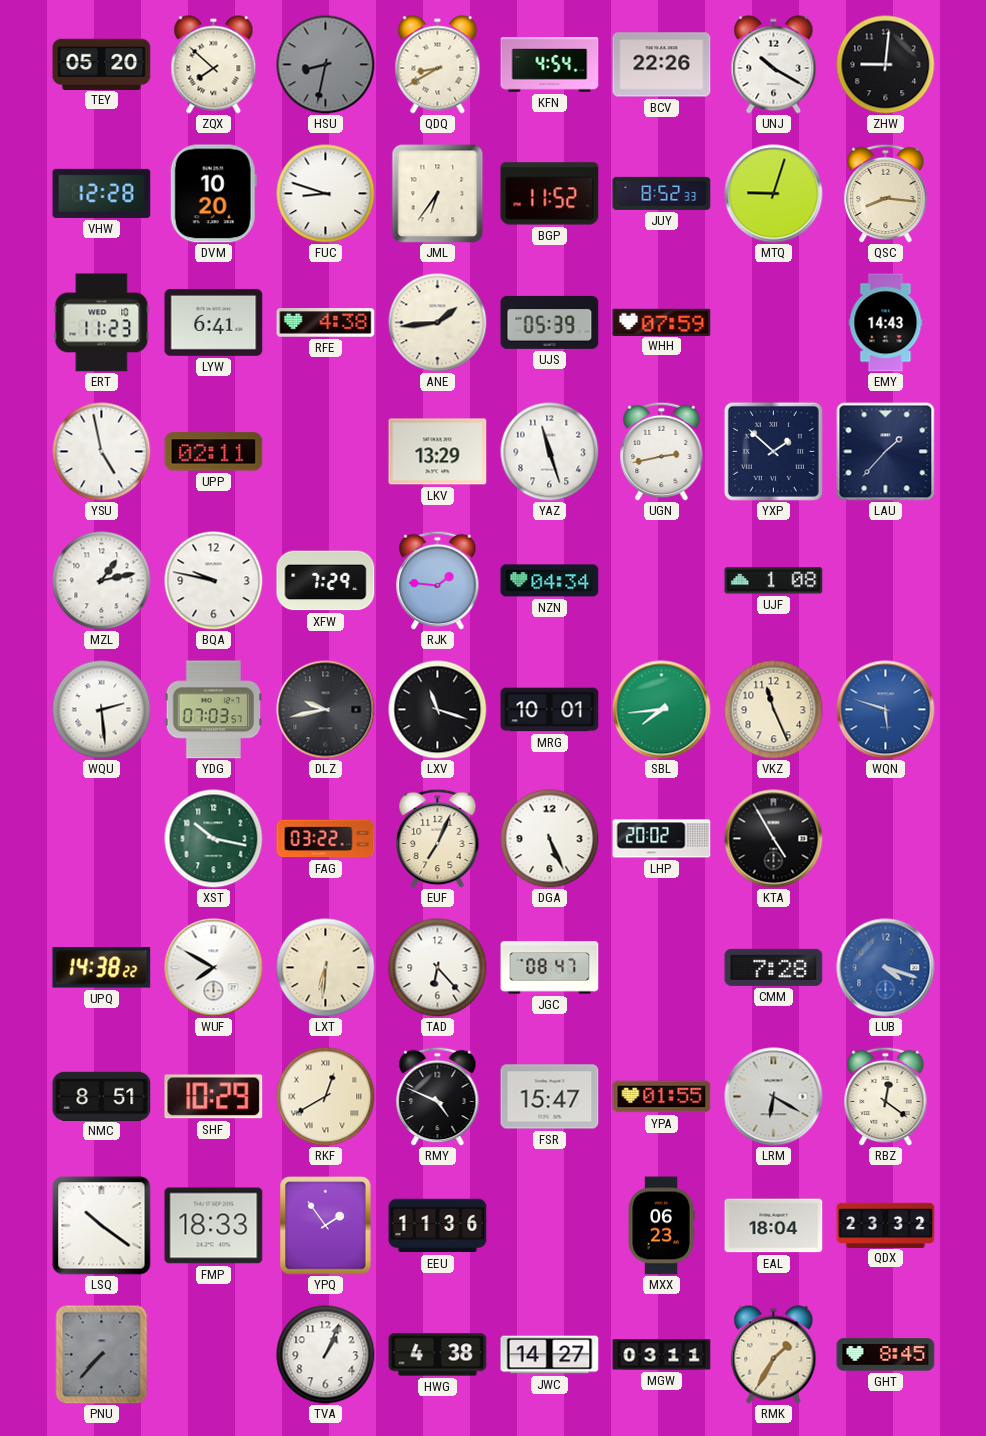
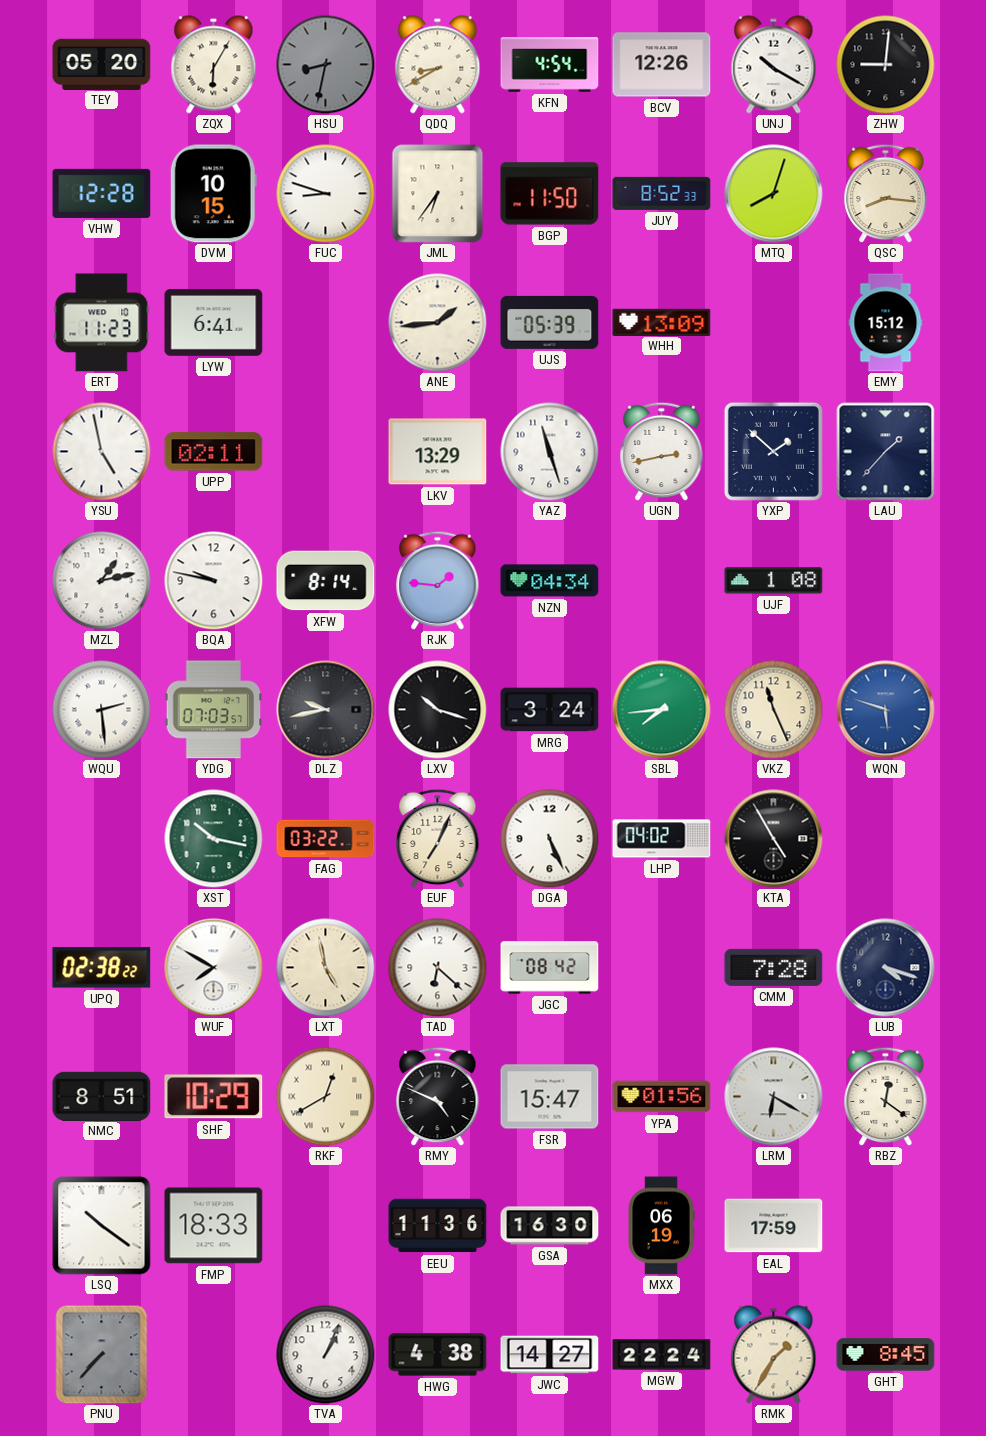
ZQX: 7:52 -> 6:05 (214, 65)
BCV: 22:26 -> 12:26 (662, 65)
DVM: 10:20 -> 10:15 (213, 194)
BGP: 11:52 -> 11:50 (550, 194)
MTQ: 9:03 -> 8:03 (774, 194)
RFE: 4:38 -> none (326, 323)
WHH: 07:59 -> 13:09 (662, 322)
EMY: 14:43 -> 15:12 (886, 323)
XFW: 7:29 -> 8:14 (326, 581)
LXV: 11:18 -> 10:18 (438, 710)
MRG: 10:01 -> 3:24 (550, 710)
LHP: 20:02 -> 04:02 (662, 839)
UPQ: 14:38 -> 02:38 (102, 968)
LXT: 6:31 -> 4:58 (326, 968)
TAD: 6:23 -> 6:22 (438, 968)
JGC: 08:47 -> 08:42 (550, 968)
LUB dial: blue -> navy (886, 968)
YPA: 01:55 -> 01:56 (662, 1097)
YPQ: 1:54 -> none (326, 1226)
GSA: none -> 16:30 (550, 1226)
MXX: 06:23 -> 06:19 (661, 1226)
EAL: 18:04 -> 17:59 (774, 1226)
QDX: 23:32 -> none (886, 1225)
MGW: 03:11 -> 22:24 (662, 1355)
